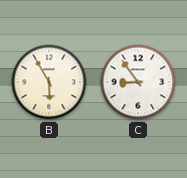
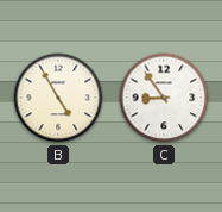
B: 5:55 -> 4:55 (58, 98)
